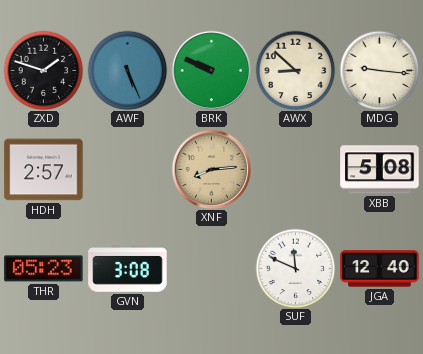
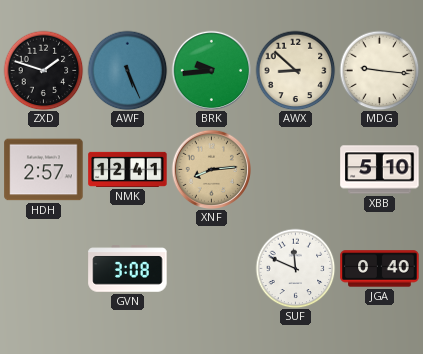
BRK: 9:49 -> 9:44 (211, 70)
NMK: none -> 12:41 (128, 169)
XBB: 5:08 -> 5:10 (380, 170)
THR: 05:23 -> none (44, 269)
JGA: 12:40 -> 0:40 (380, 269)
